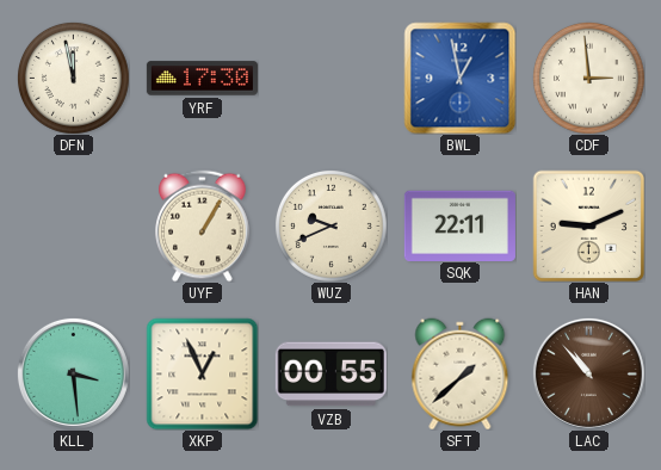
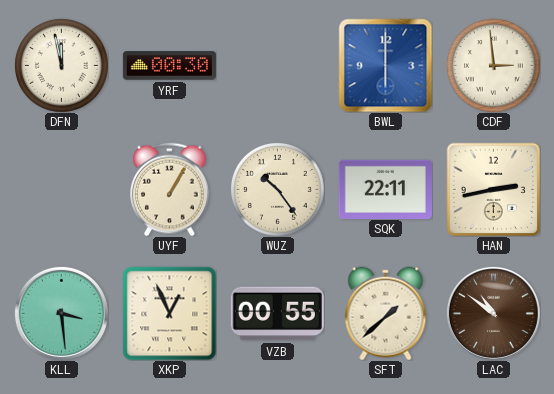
YRF: 17:30 -> 00:30 (169, 66)
BWL: 12:58 -> 6:00 (385, 65)
WUZ: 9:41 -> 10:24 (277, 189)
HAN: 9:11 -> 2:43 (493, 189)
LAC: 10:53 -> 10:51 (493, 313)
